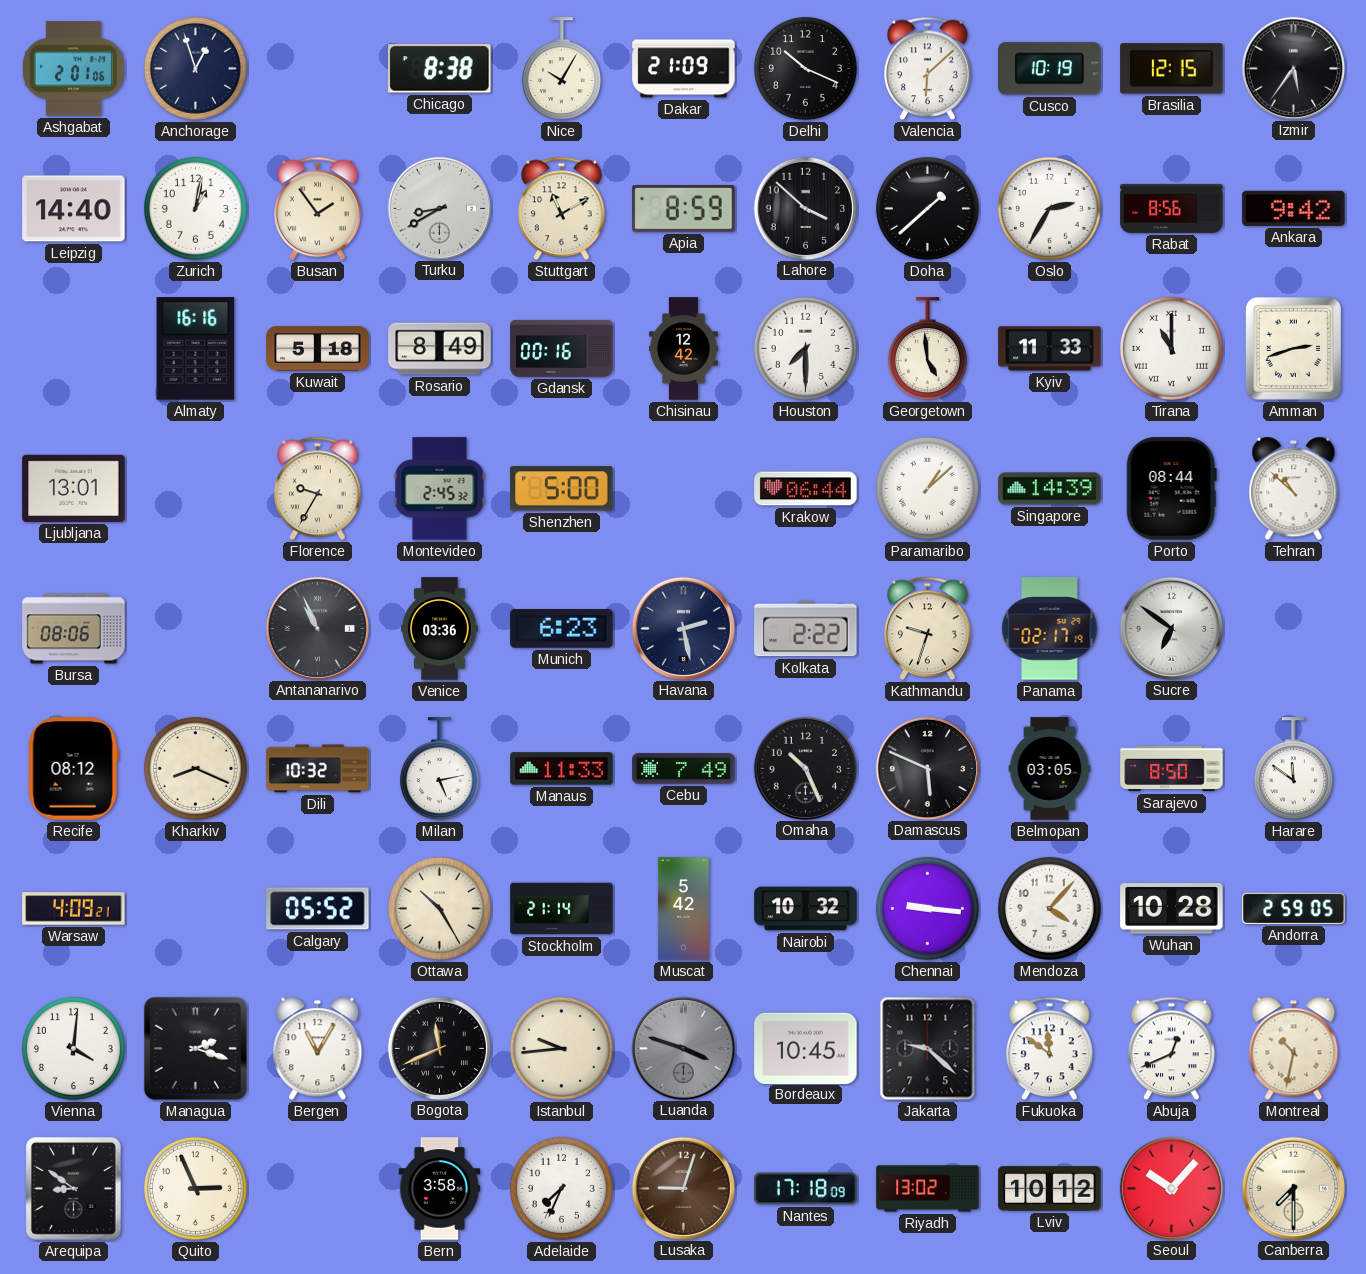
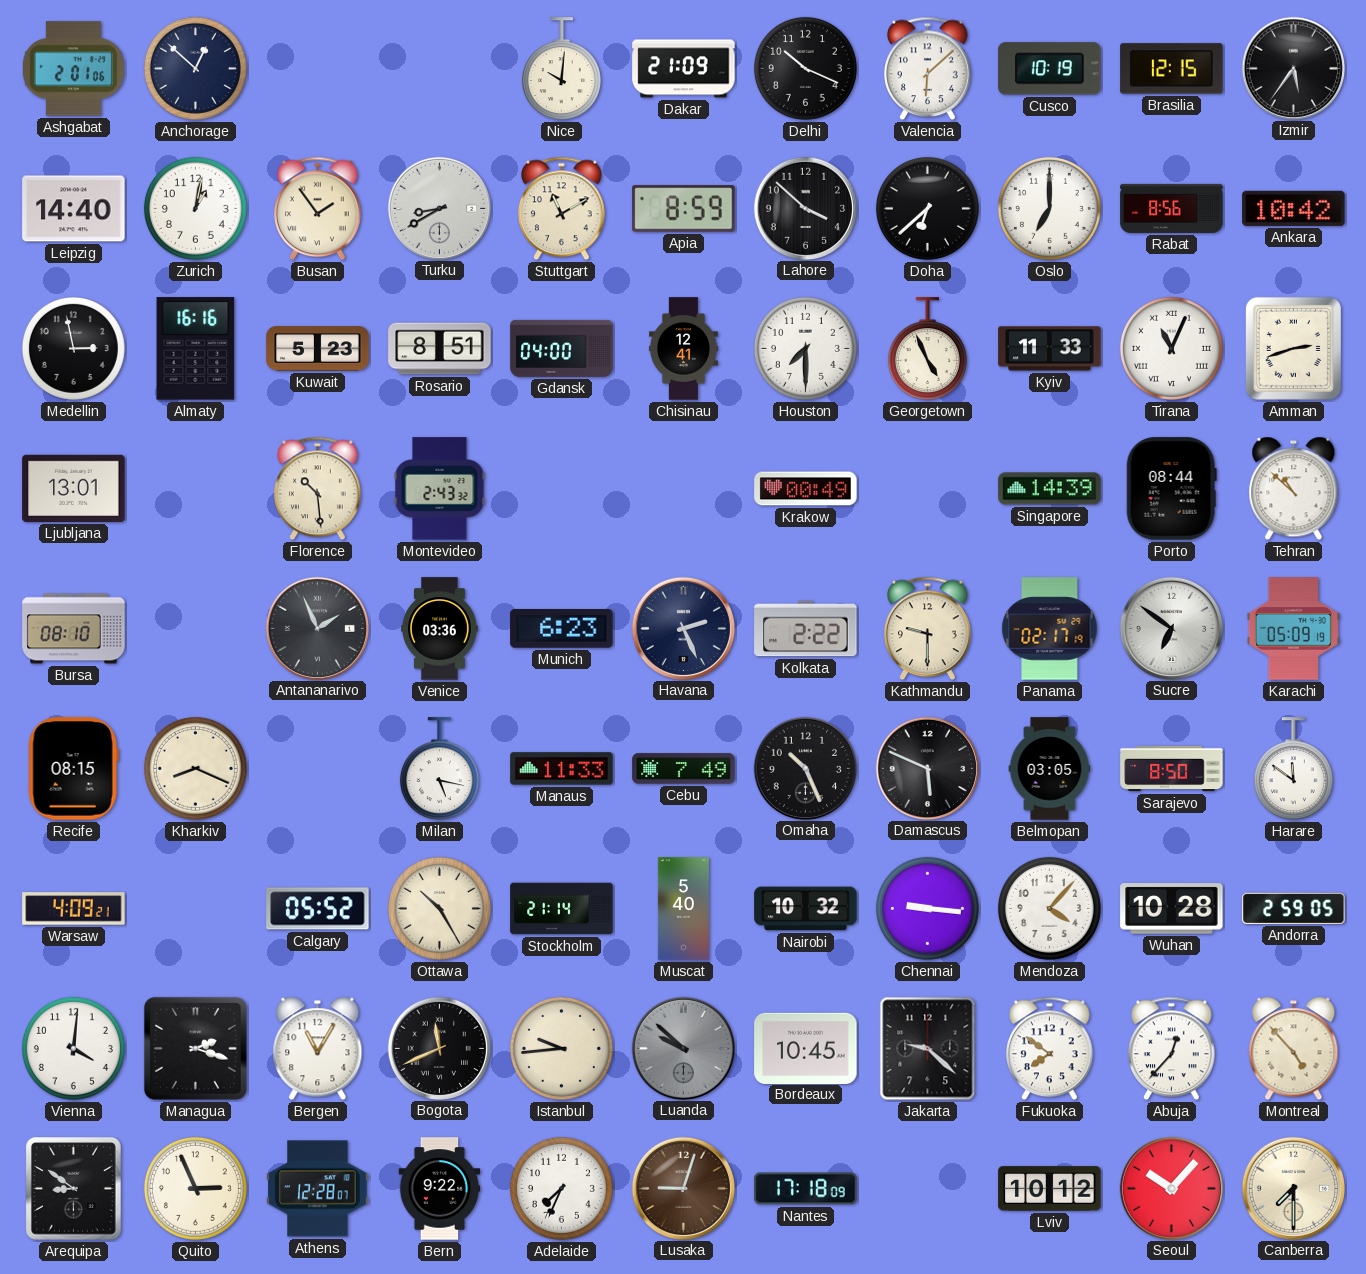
Anchorage: 12:57 -> 12:52 (195, 68)
Chicago: 8:38 -> none (440, 69)
Nice: 10:05 -> 10:01 (561, 69)
Doha: 1:38 -> 6:38 (927, 208)
Oslo: 2:35 -> 7:00 (1049, 208)
Ankara: 9:42 -> 10:42 (1294, 208)
Medellin: none -> 2:58 (73, 348)
Kuwait: 5:18 -> 5:23 (318, 349)
Rosario: 8:49 -> 8:51 (440, 349)
Gdansk: 00:16 -> 04:00 (562, 348)
Chisinau: 12:42 -> 12:41 (683, 349)
Georgetown: 4:59 -> 4:56 (927, 349)
Tirana: 11:00 -> 11:04 (1171, 348)
Florence: 9:35 -> 10:29 (318, 489)
Montevideo: 2:45 -> 2:43 (440, 489)
Shenzhen: 5:00 -> none (562, 489)
Krakow: 06:44 -> 00:49 (806, 489)
Paramaribo: 1:08 -> none (927, 488)
Bursa: 08:06 -> 08:10 (74, 629)
Antananarivo: 10:56 -> 1:56 (317, 628)
Havana: 2:28 -> 2:26 (683, 628)
Kathmandu: 9:33 -> 9:30 (928, 629)
Karachi: none -> 05:09 (1293, 629)
Recife: 08:12 -> 08:15 (73, 769)
Dili: 10:32 -> none (318, 769)
Milan: 5:13 -> 5:17 (439, 769)
Muscat: 5:42 -> 5:40 (683, 909)
Luanda: 3:48 -> 9:52 (683, 1048)
Fukuoka: 11:51 -> 7:51 (1050, 1049)
Abuja: 12:41 -> 12:37 (1172, 1049)
Montreal: 10:32 -> 4:53 (1294, 1049)
Athens: none -> 12:28 (318, 1189)
Bern: 3:58 -> 9:22 (440, 1189)
Riyadh: 13:02 -> none (928, 1189)
